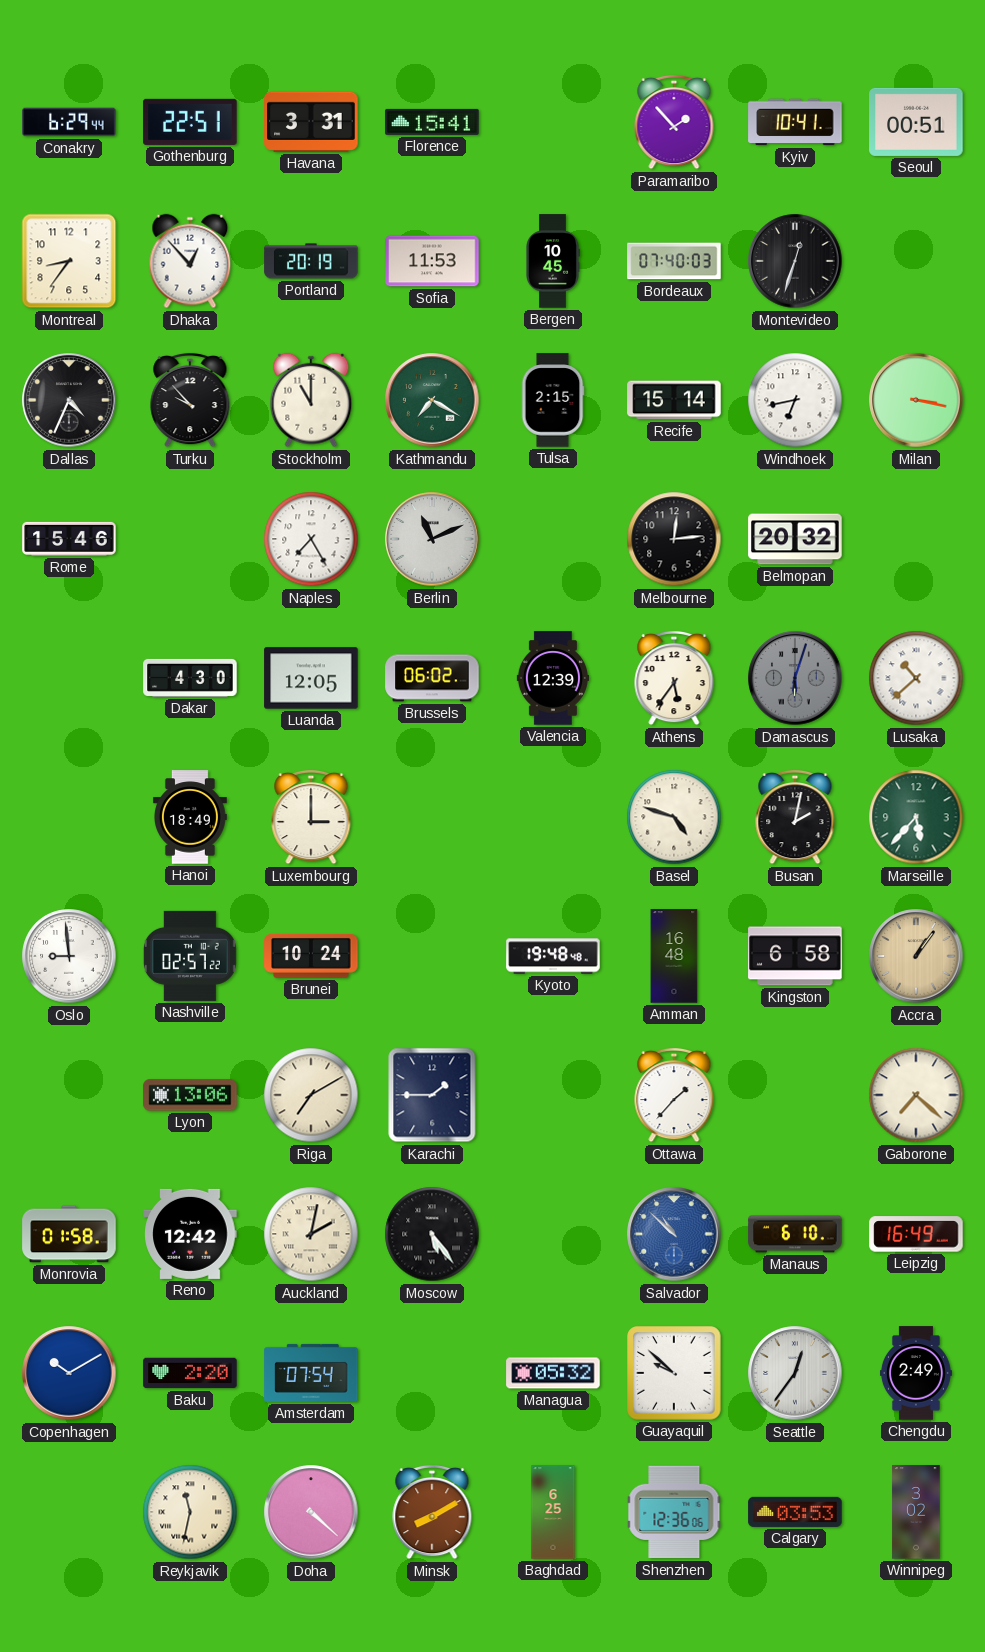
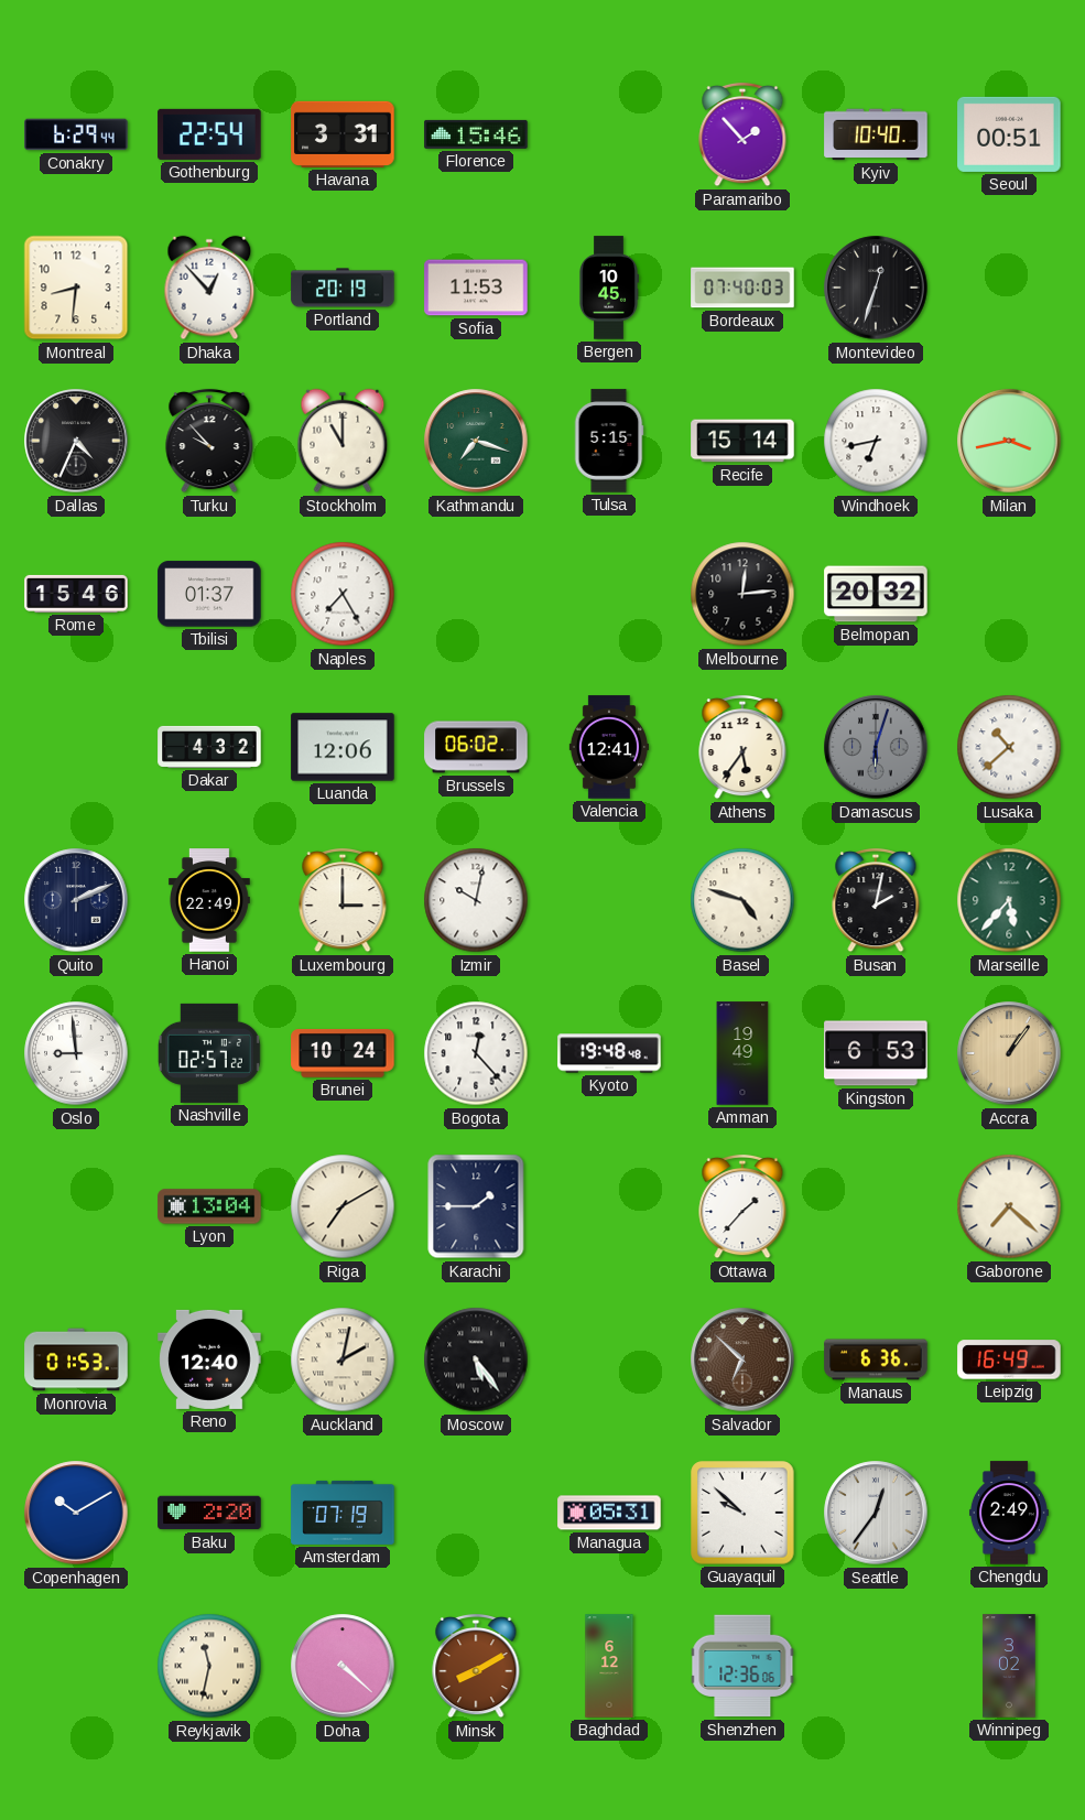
Gothenburg: 22:51 -> 22:54 (209, 134)
Florence: 15:41 -> 15:46 (476, 134)
Kyiv: 10:41 -> 10:40 (876, 134)
Montreal: 8:36 -> 8:31 (76, 288)
Kathmandu: 7:20 -> 7:18 (476, 441)
Tulsa: 2:15 -> 5:15 (609, 441)
Milan: 3:17 -> 3:43 (1009, 441)
Tbilisi: none -> 01:37 (209, 594)
Berlin: 11:11 -> none (432, 539)
Dakar: 4:30 -> 4:32 (209, 747)
Luanda: 12:05 -> 12:06 (343, 747)
Valencia: 12:39 -> 12:41 (609, 747)
Quito: none -> 2:11 (76, 900)
Hanoi: 18:49 -> 22:49 (209, 900)
Izmir: none -> 10:02 (476, 900)
Bogota: none -> 12:23 (476, 1053)
Amman: 16:48 -> 19:49 (742, 1053)
Kingston: 6:58 -> 6:53 (876, 1053)
Lyon: 13:06 -> 13:04 (209, 1206)
Monrovia: 01:58 -> 01:53 (76, 1359)
Reno: 12:42 -> 12:40 (209, 1359)
Salvador: 10:52 -> 6:52 (742, 1359)
Salvador dial: blue -> brown (742, 1359)
Manaus: 6:10 -> 6:36 (876, 1359)
Amsterdam: 07:54 -> 07:19 (343, 1513)
Managua: 05:32 -> 05:31 (609, 1513)
Baghdad: 6:25 -> 6:12 (609, 1666)
Calgary: 03:53 -> none (795, 1512)
